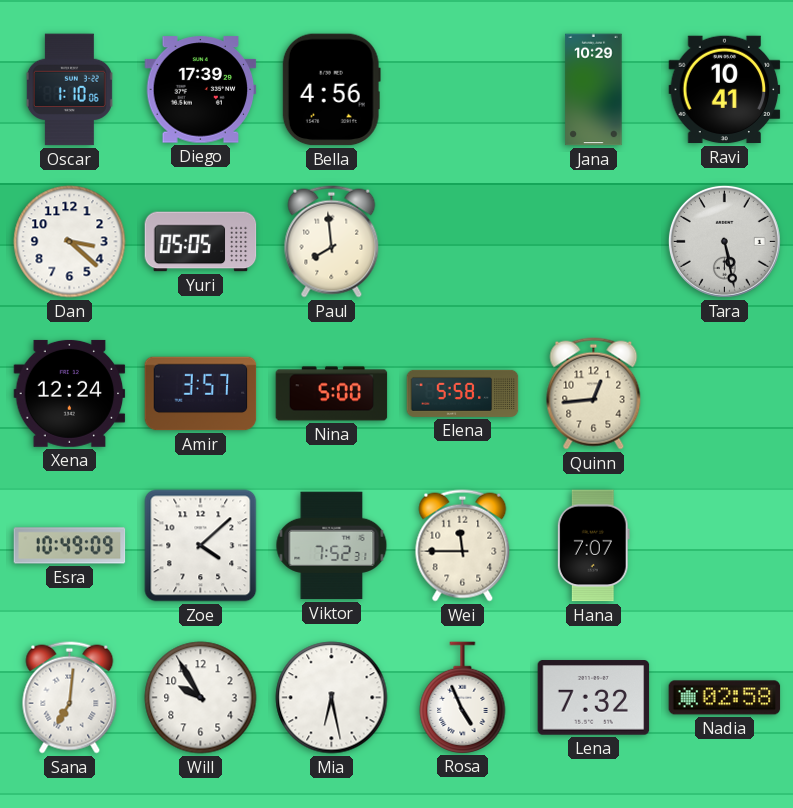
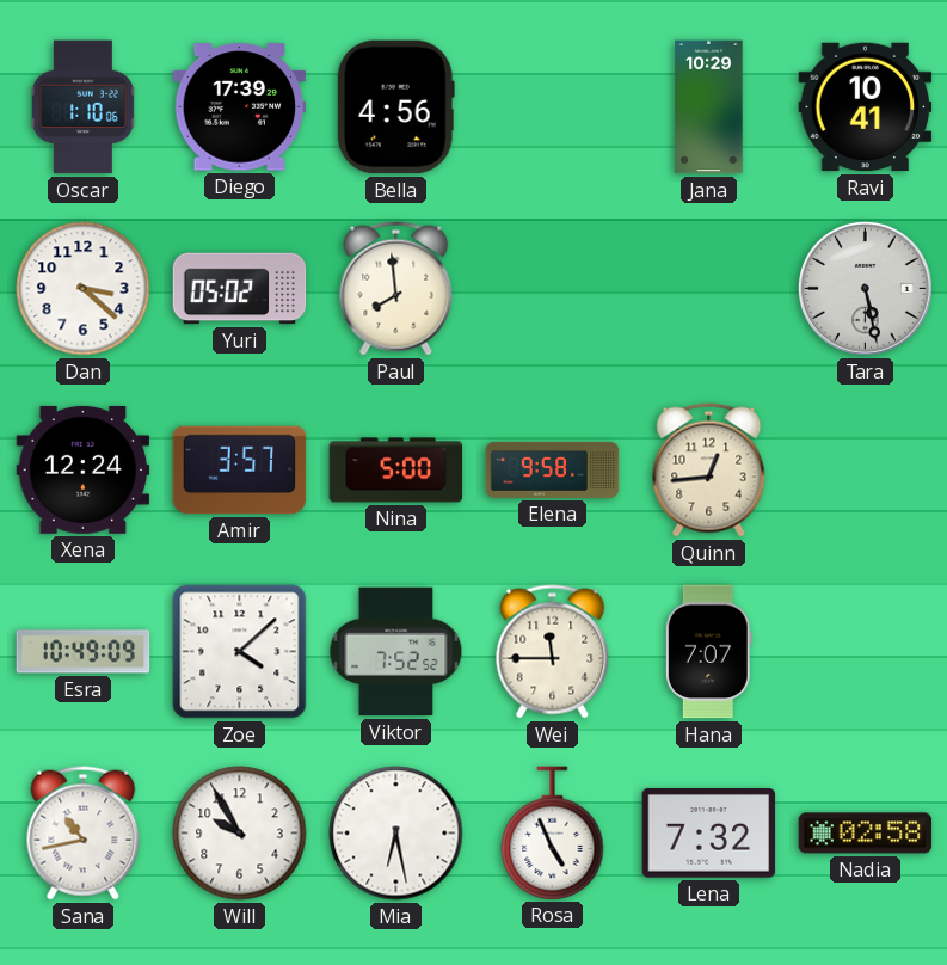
Yuri: 05:05 -> 05:02 (240, 289)
Elena: 5:58 -> 9:58 (553, 469)
Viktor: 7:52:31 -> 7:52:52 (396, 652)
Sana: 7:01 -> 10:43 (84, 834)
